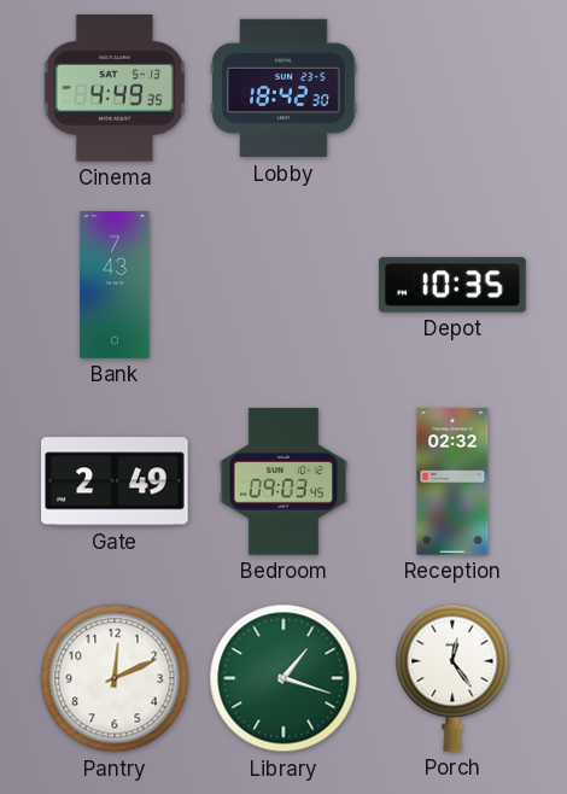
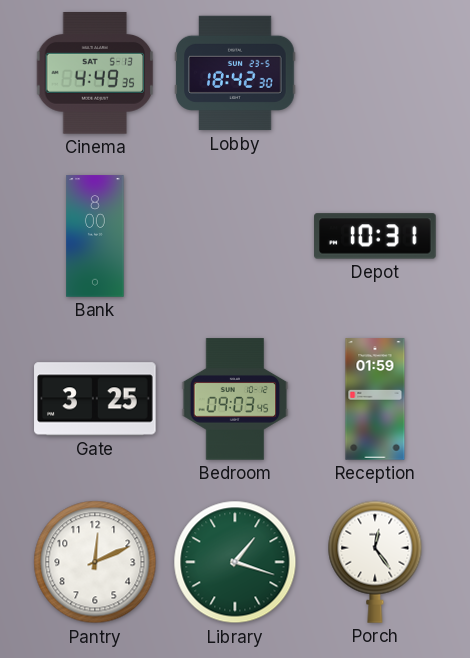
Bank: 7:43 -> 8:00 (95, 236)
Depot: 10:35 -> 10:31 (375, 236)
Gate: 2:49 -> 3:25 (95, 399)
Reception: 02:32 -> 01:59 (375, 399)
